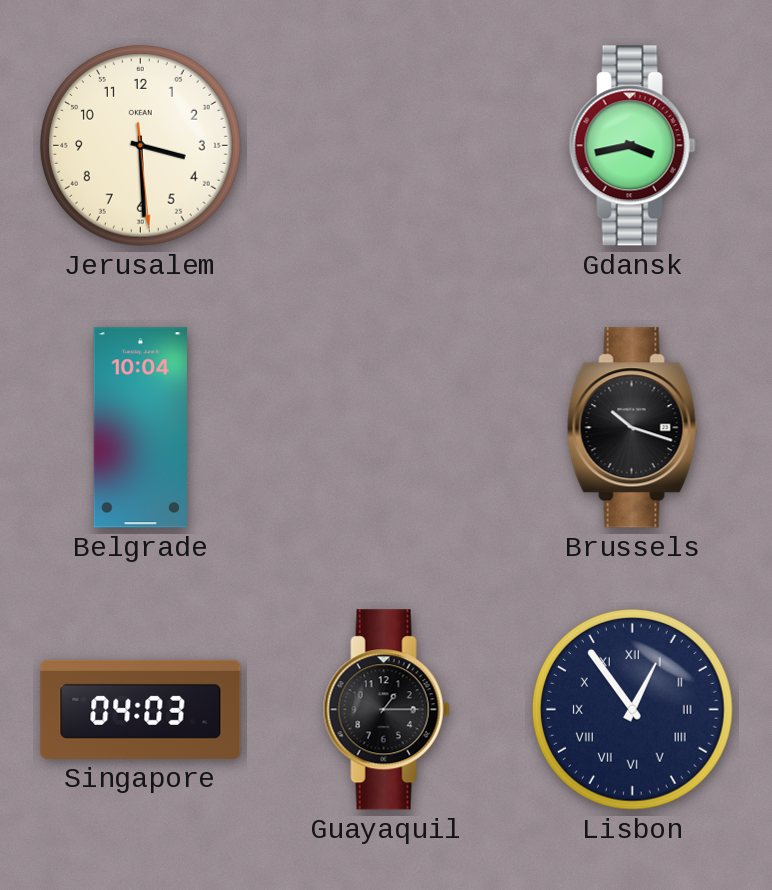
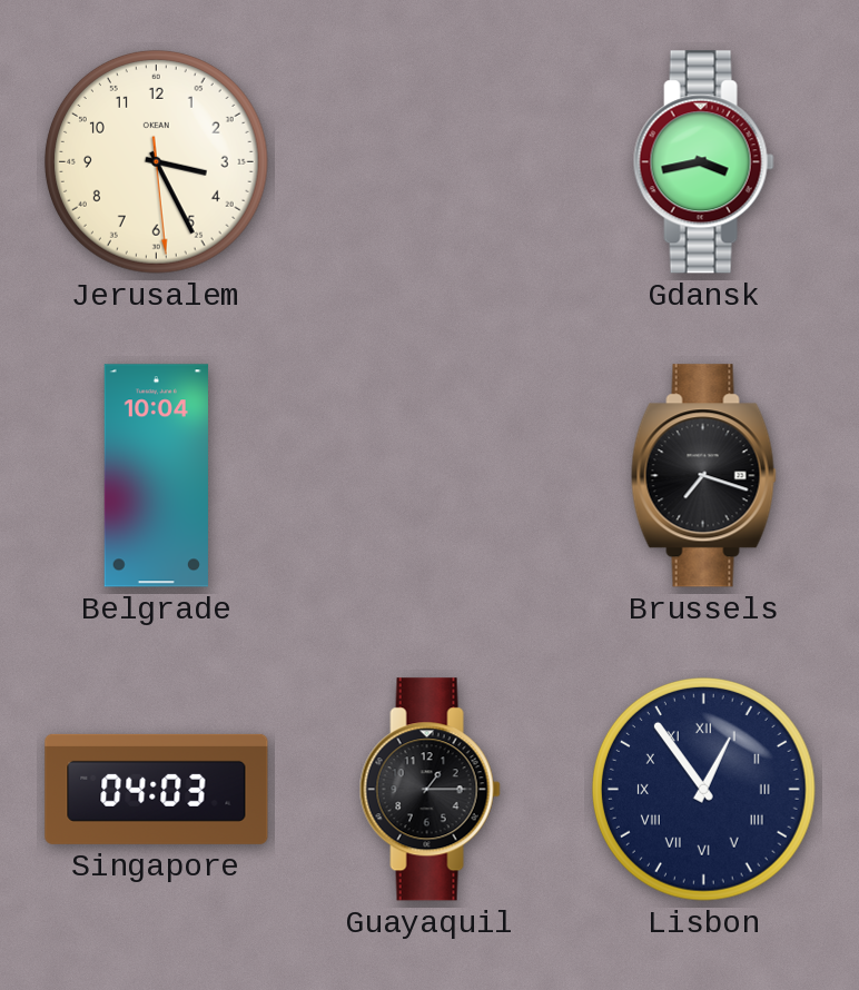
Jerusalem: 3:29 -> 3:25 (156, 161)
Brussels: 10:18 -> 7:18 (703, 476)
